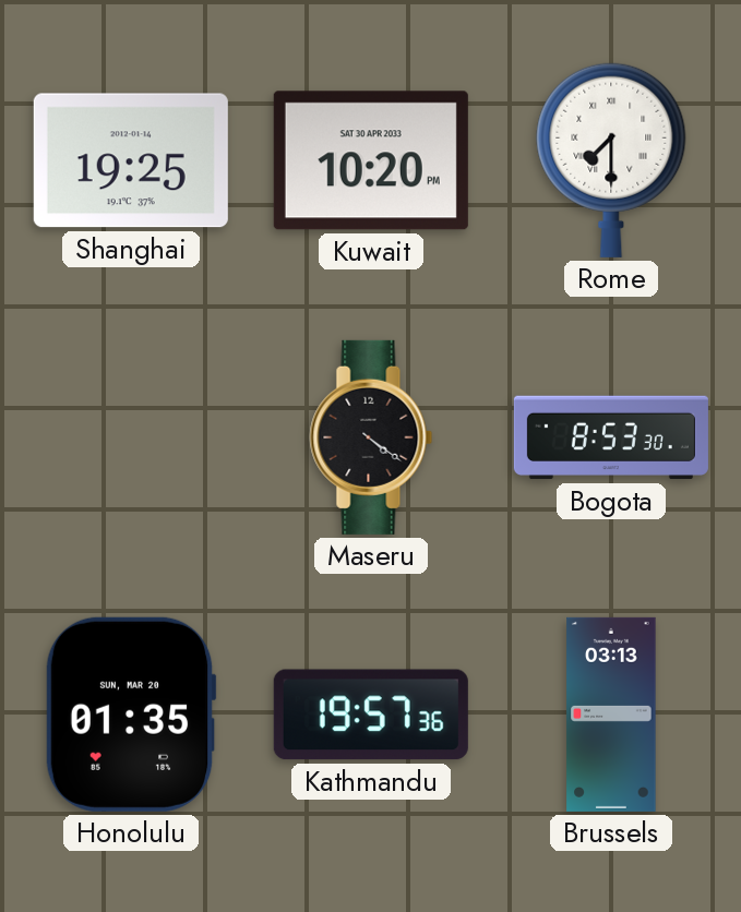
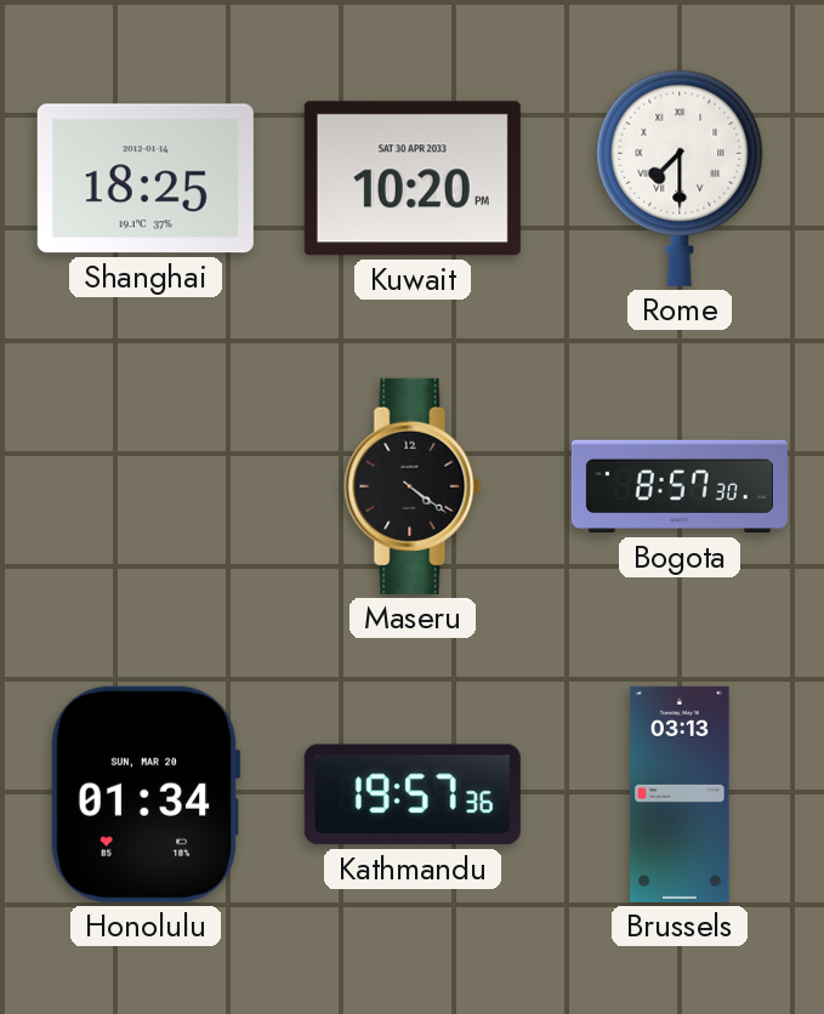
Shanghai: 19:25 -> 18:25 (146, 178)
Bogota: 8:53 -> 8:57 (680, 486)
Honolulu: 01:35 -> 01:34 (146, 794)
